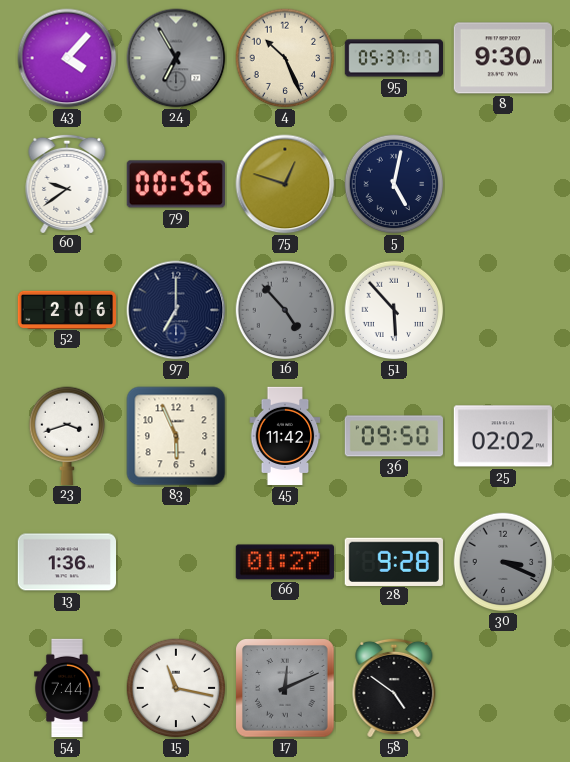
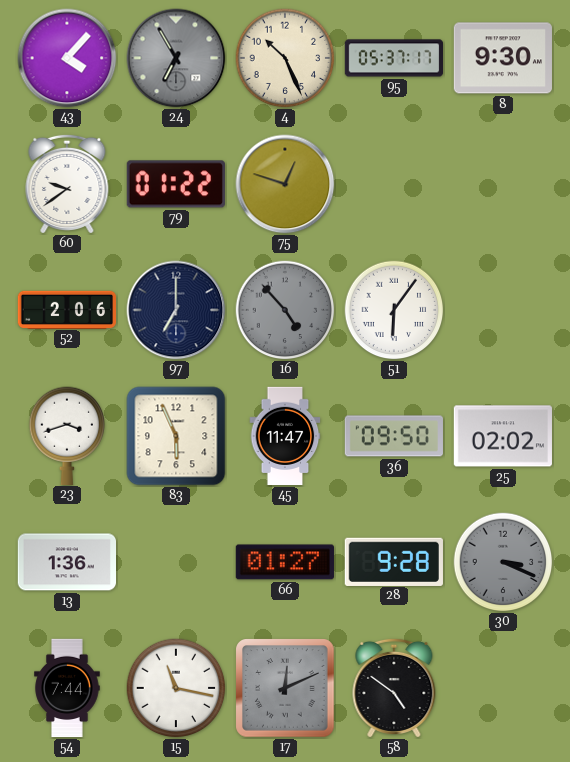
79: 00:56 -> 01:22 (176, 184)
5: 5:02 -> none (394, 184)
51: 5:53 -> 6:06 (394, 310)
45: 11:42 -> 11:47 (285, 436)
